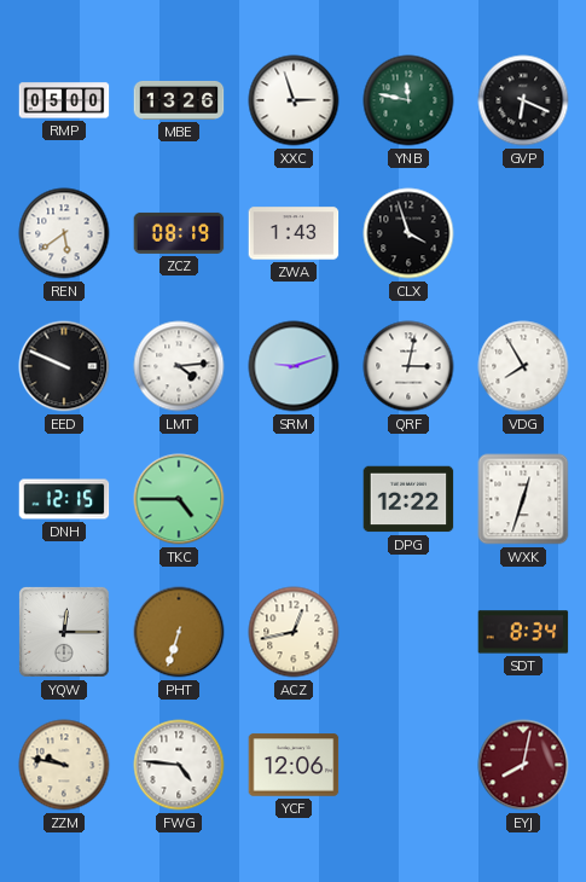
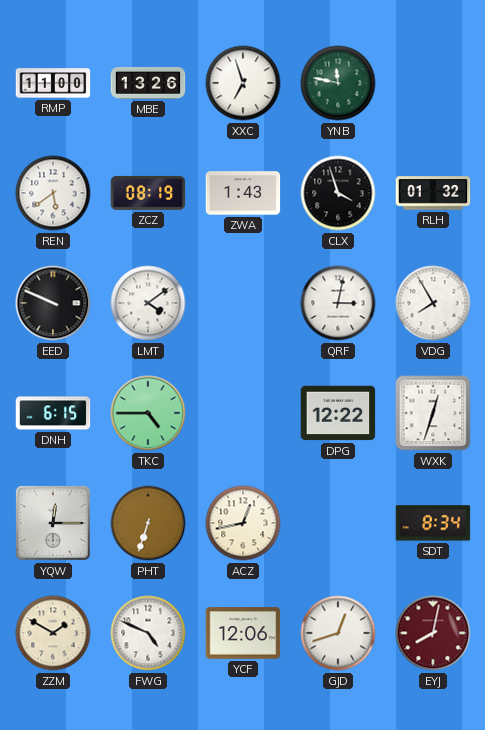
RMP: 05:00 -> 11:00 (53, 83)
XXC: 2:57 -> 6:57 (243, 83)
GVP: 6:19 -> none (523, 100)
RLH: none -> 01:32 (433, 193)
LMT: 4:14 -> 4:09 (148, 303)
SRM: 9:12 -> none (294, 366)
DNH: 12:15 -> 6:15 (53, 413)
ZZM: 9:47 -> 1:50 (53, 633)
FWG: 4:46 -> 4:49 (148, 633)
GJD: none -> 12:42 (338, 633)
